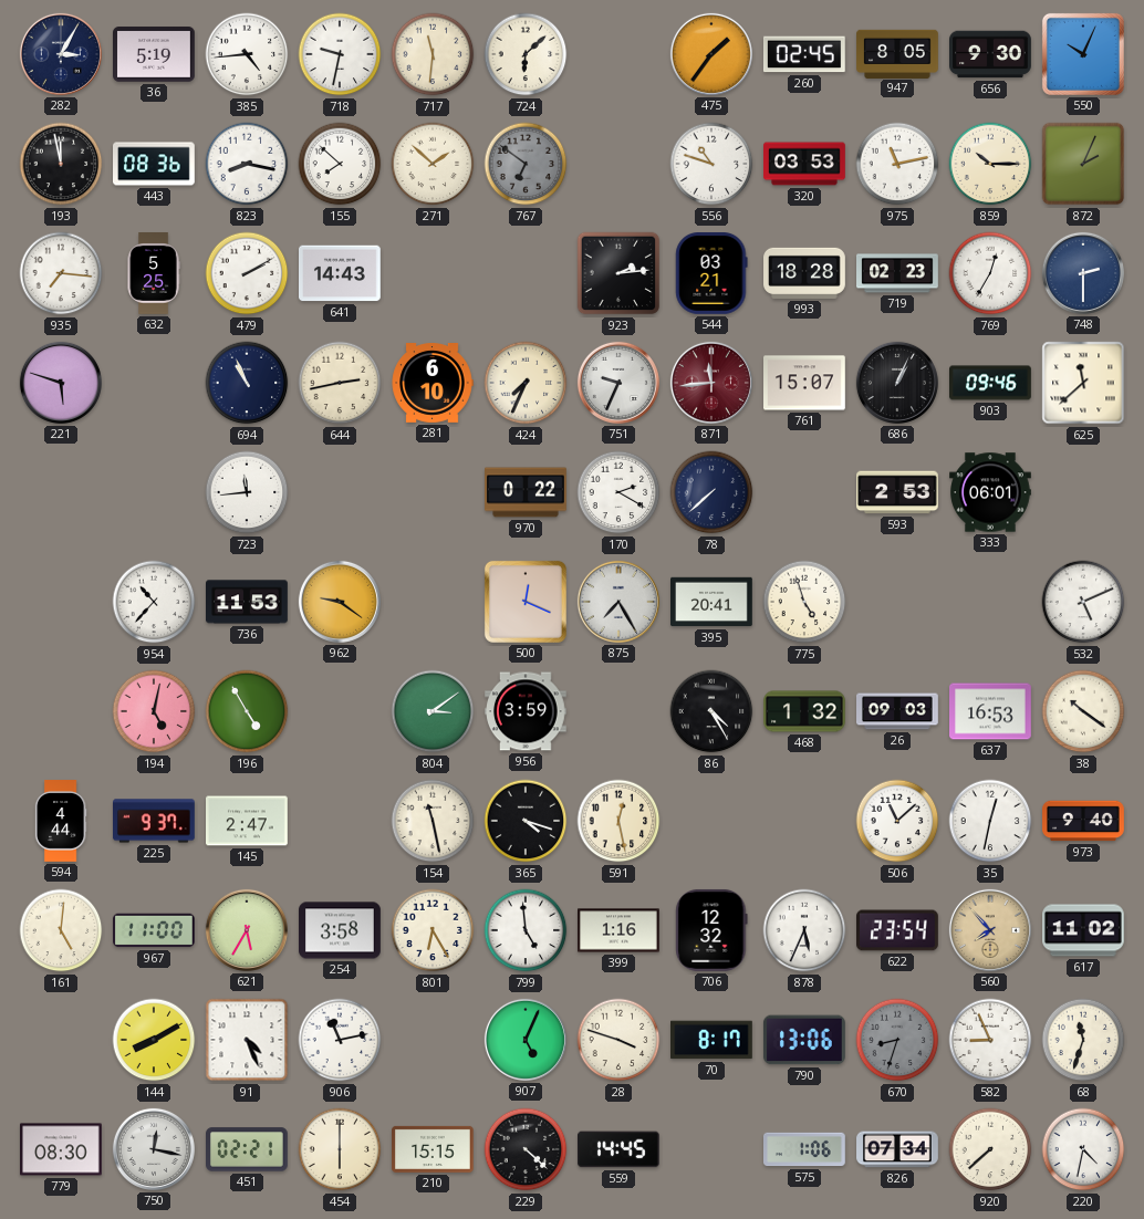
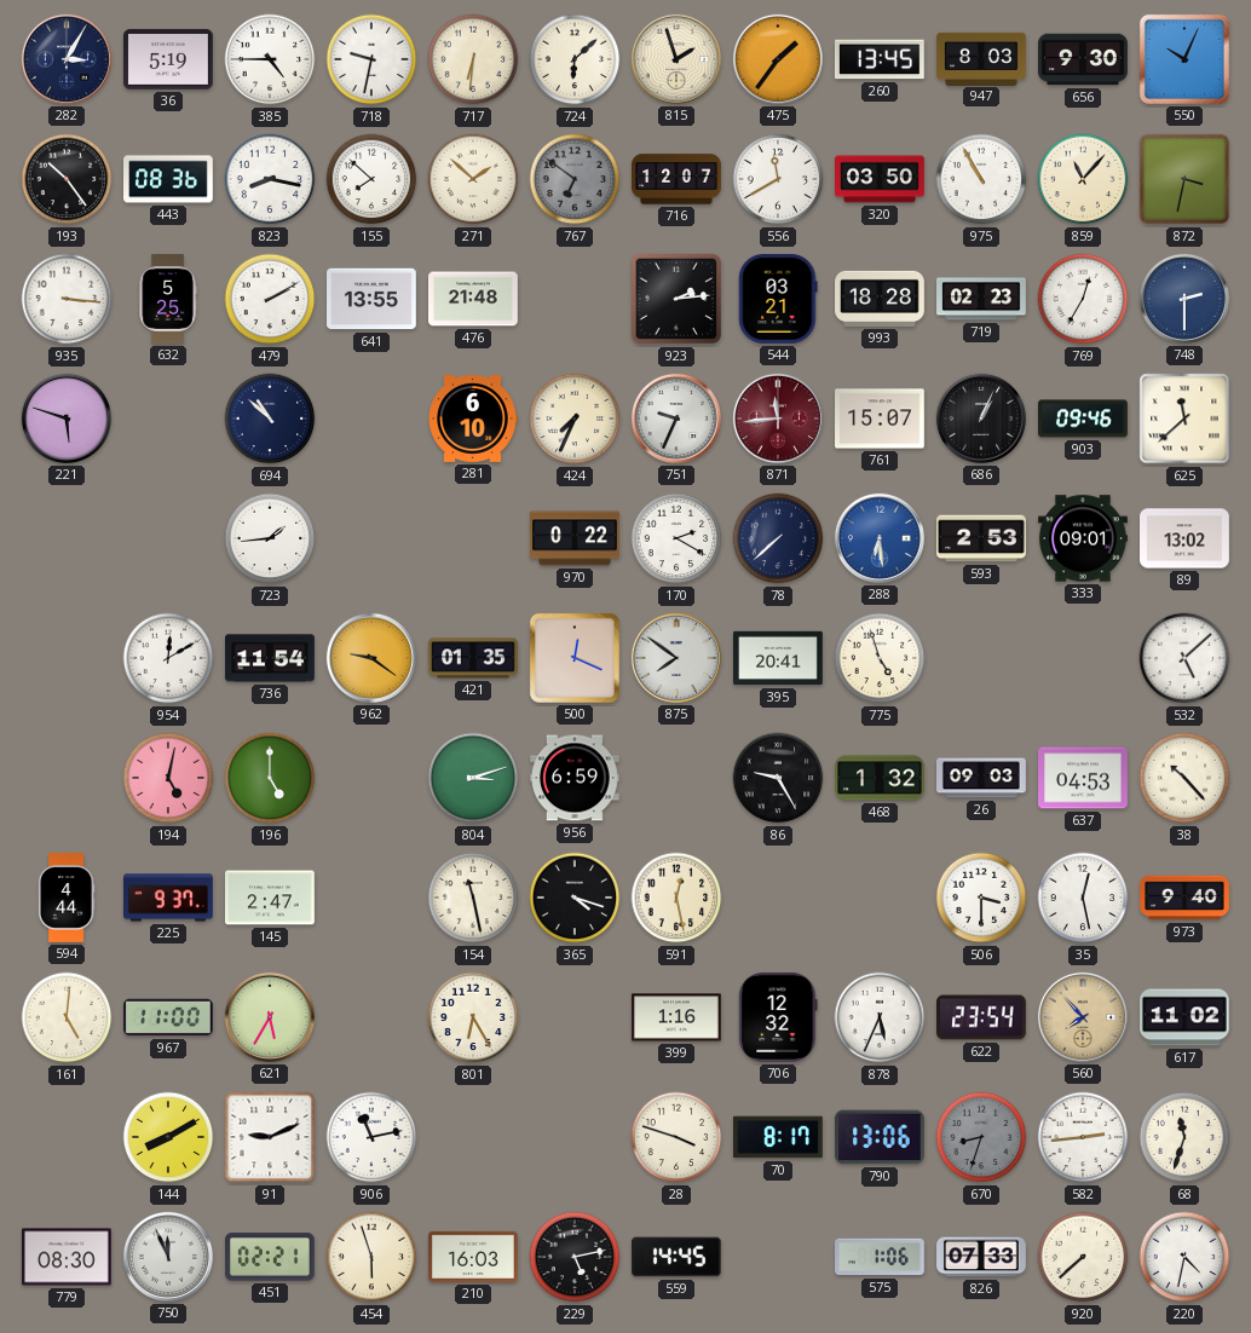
385: 4:44 -> 4:45 (270, 59)
717: 11:31 -> 6:31 (473, 59)
815: none -> 1:57 (676, 59)
260: 02:45 -> 13:45 (880, 59)
947: 8:05 -> 8:03 (981, 58)
193: 11:58 -> 10:24 (67, 179)
716: none -> 12:07 (676, 179)
556: 10:48 -> 11:40 (778, 179)
320: 03:53 -> 03:50 (880, 179)
975: 11:13 -> 10:55 (981, 179)
859: 10:15 -> 11:07 (1083, 179)
872: 2:04 -> 3:32 (1184, 179)
935: 7:16 -> 3:16 (67, 299)
641: 14:43 -> 13:55 (373, 299)
476: none -> 21:48 (474, 299)
694: 10:56 -> 10:52 (270, 419)
644: 2:43 -> none (340, 383)
723: 11:44 -> 1:44 (270, 538)
288: none -> 6:29 (880, 538)
333: 06:01 -> 09:01 (1083, 538)
89: none -> 13:02 (1184, 538)
954: 10:37 -> 12:10 (168, 658)
736: 11:53 -> 11:54 (271, 658)
421: none -> 01:35 (473, 658)
875: 7:25 -> 7:51 (676, 658)
532: 5:11 -> 5:08 (1184, 658)
196: 4:55 -> 5:00 (270, 778)
804: 3:09 -> 3:12 (473, 778)
956: 3:59 -> 6:59 (576, 778)
86: 4:25 -> 9:25 (778, 778)
637: 16:53 -> 04:53 (1084, 778)
38: 10:21 -> 10:23 (1184, 778)
506: 11:08 -> 3:30 (981, 898)
35: 12:32 -> 12:28 (1083, 898)
254: 3:58 -> none (341, 930)
799: 4:59 -> none (526, 930)
91: 4:26 -> 9:11 (270, 1137)
907: 5:04 -> none (526, 1040)
582: 8:56 -> 2:44 (1083, 1137)
750: 12:17 -> 11:56 (168, 1257)
454: 6:00 -> 5:57 (371, 1257)
210: 15:15 -> 16:03 (474, 1257)
229: 4:22 -> 5:13 (575, 1257)
826: 07:34 -> 07:33 (981, 1257)
